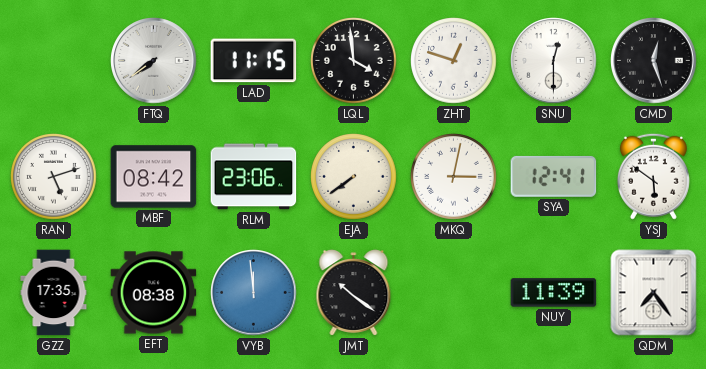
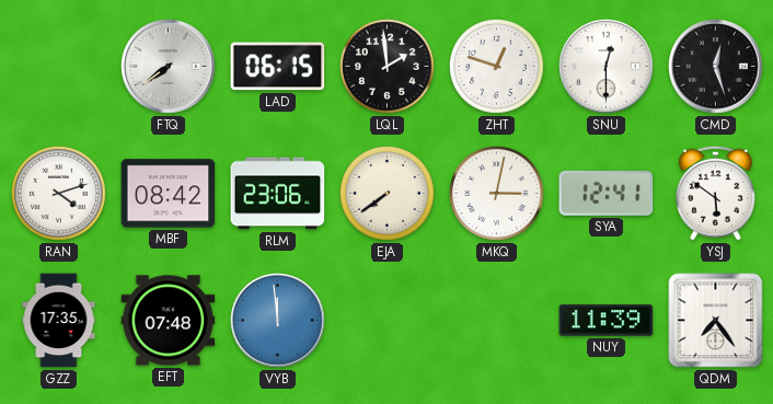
LAD: 11:15 -> 06:15 (278, 67)
LQL: 3:59 -> 1:59 (388, 67)
RAN: 5:12 -> 4:12 (59, 194)
EFT: 08:38 -> 07:48 (169, 321)
JMT: 10:21 -> none (354, 293)
